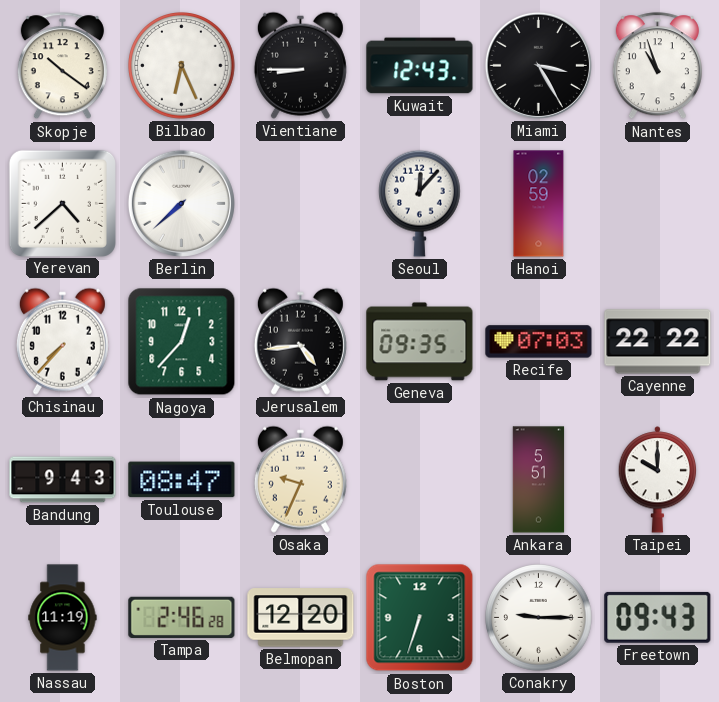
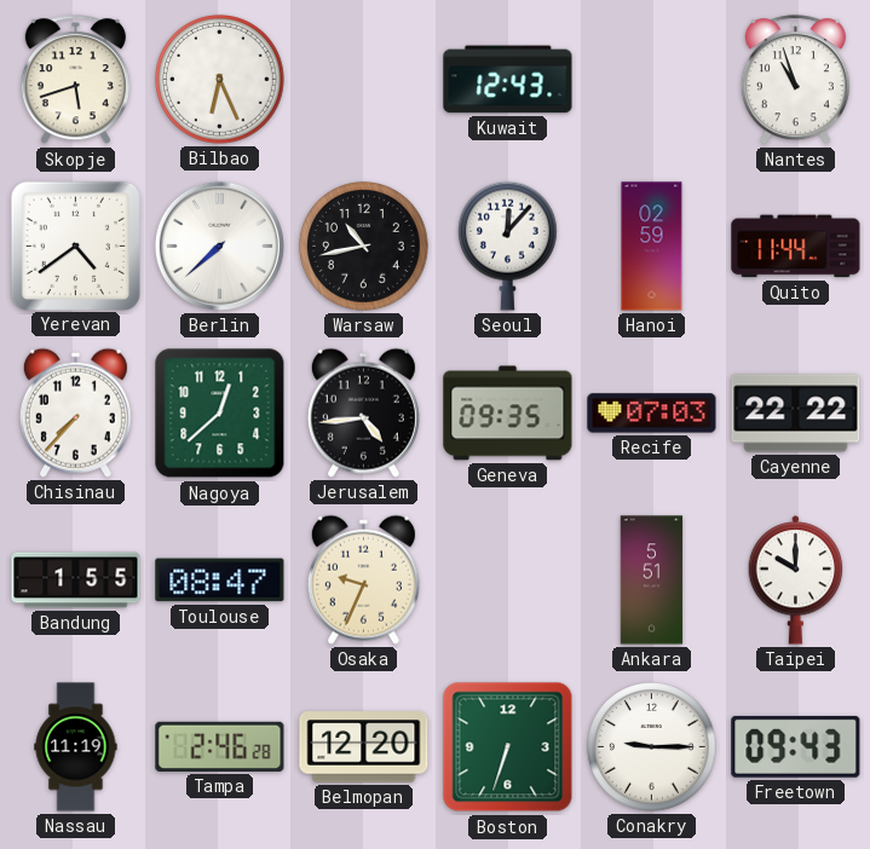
Skopje: 10:21 -> 5:42 (75, 80)
Vientiane: 8:45 -> none (300, 65)
Miami: 3:25 -> none (538, 65)
Yerevan: 4:38 -> 4:39 (75, 246)
Warsaw: none -> 10:43 (364, 247)
Quito: none -> 11:44 (796, 247)
Nagoya: 12:37 -> 12:38 (220, 414)
Bandung: 9:43 -> 1:55 (76, 581)
